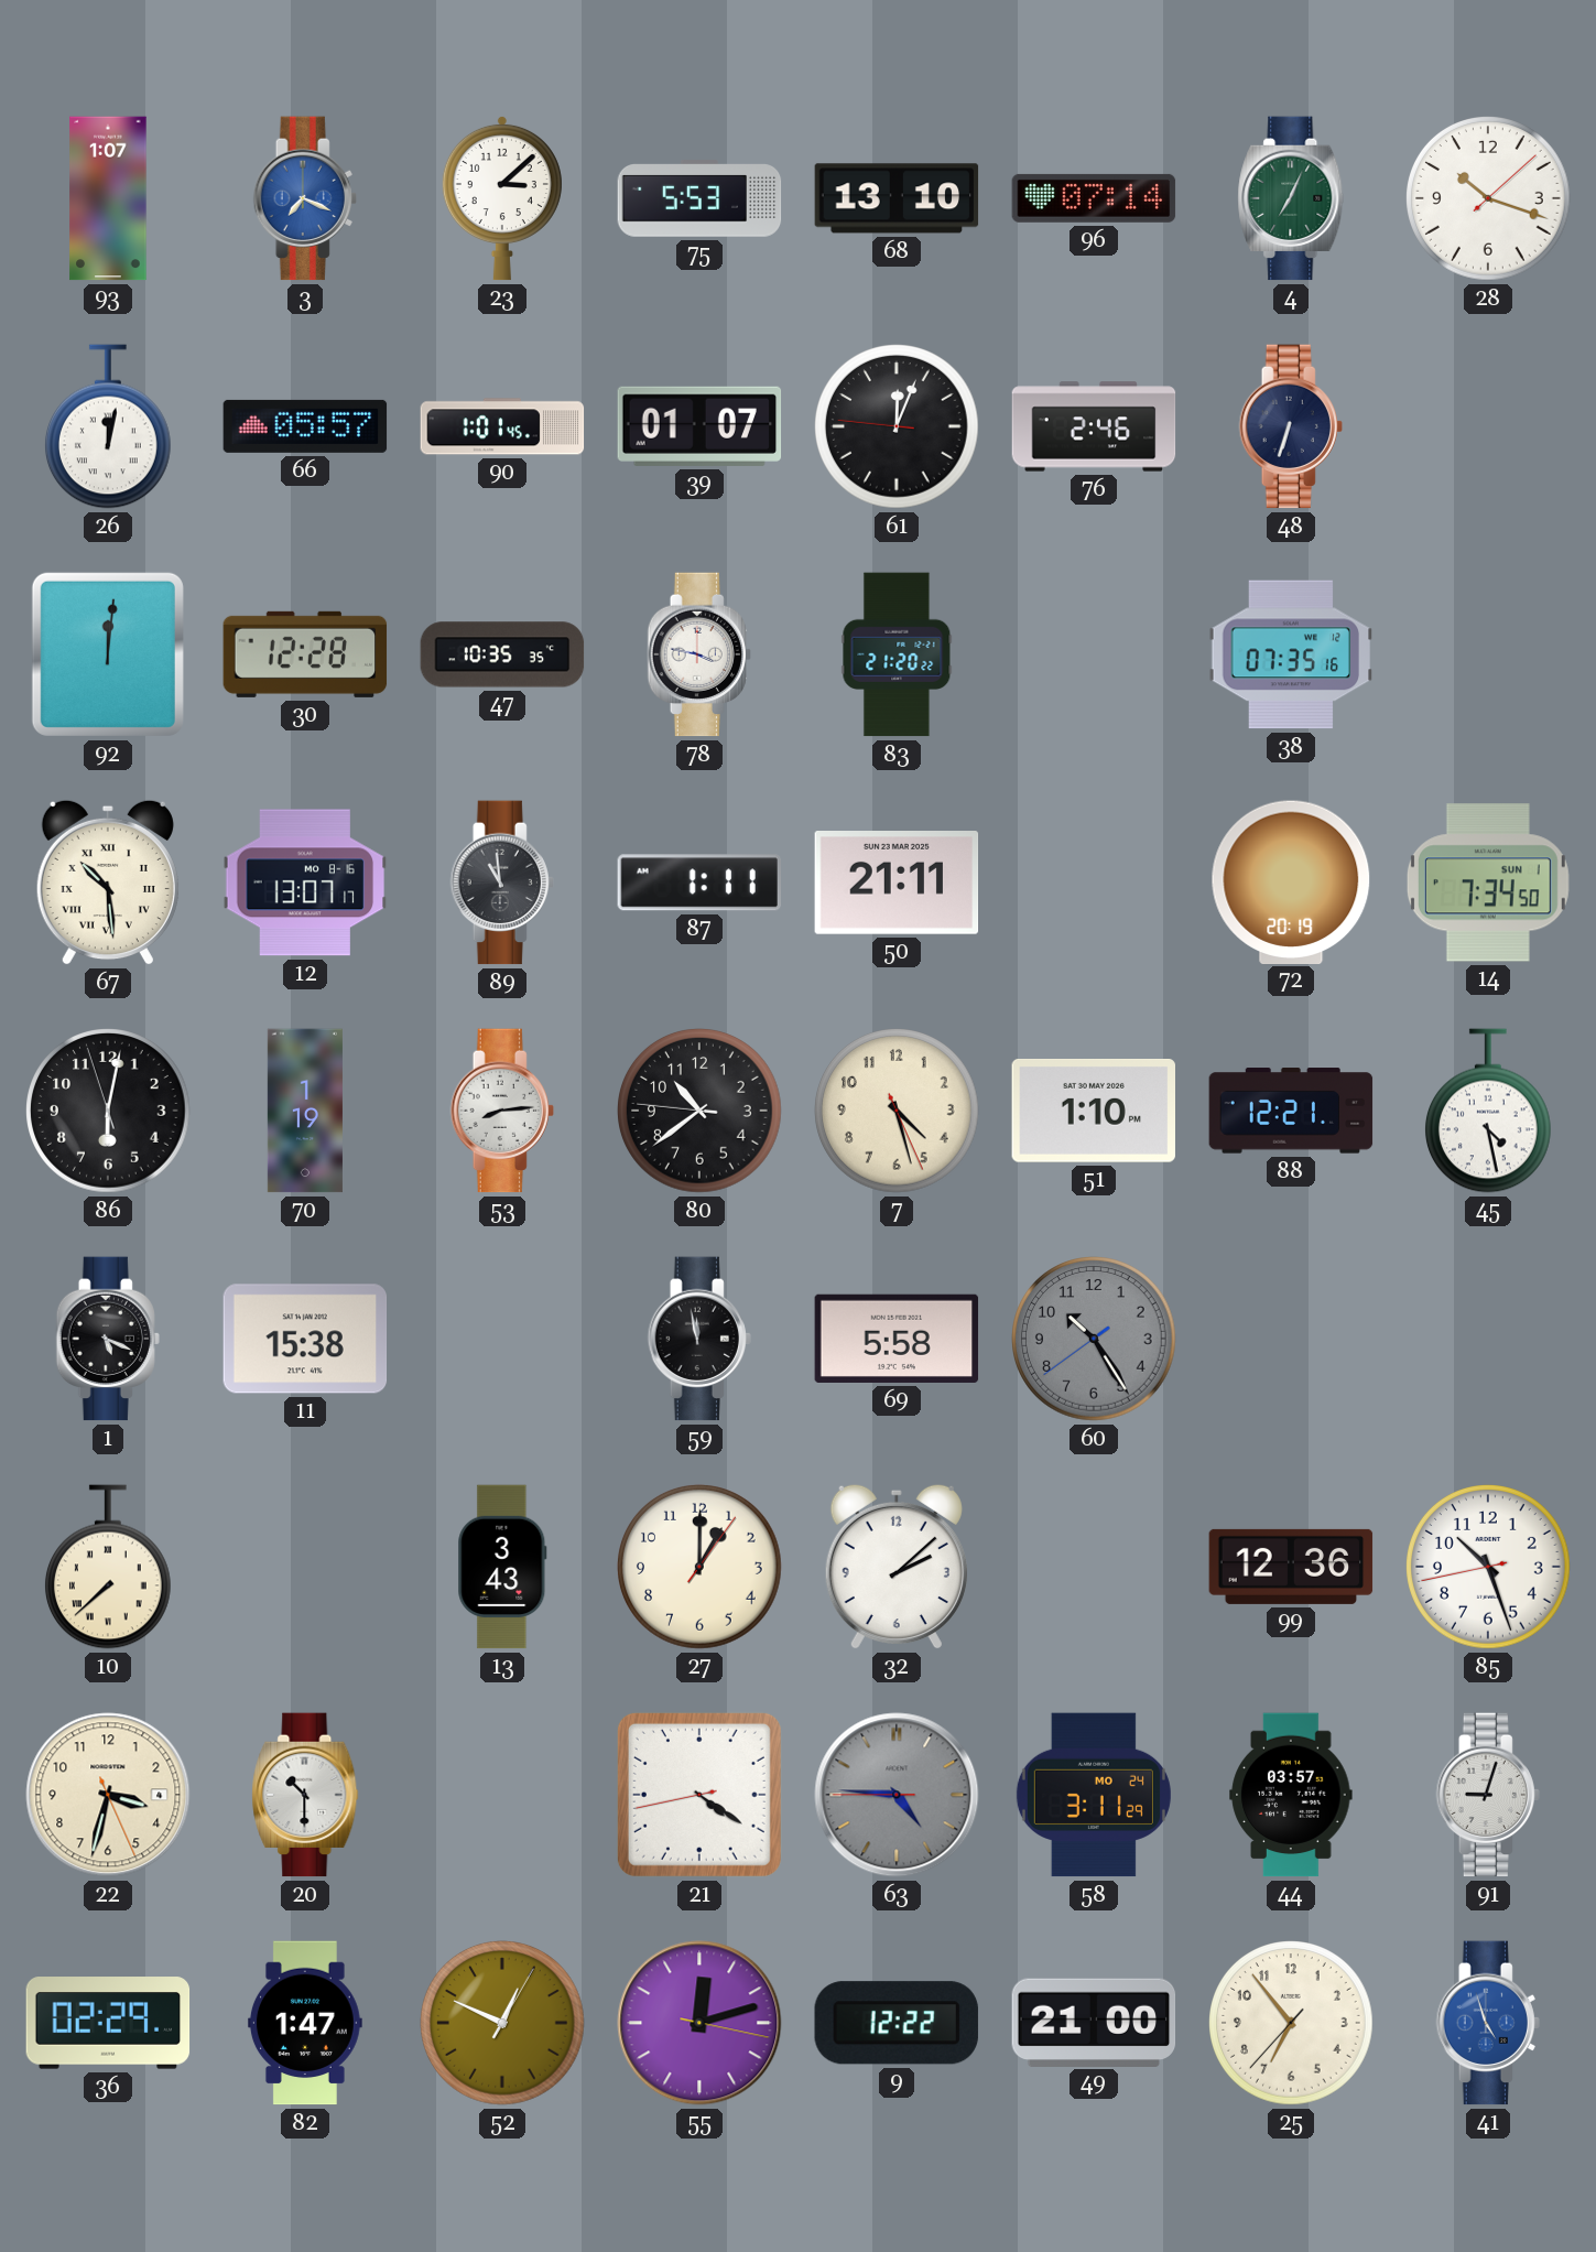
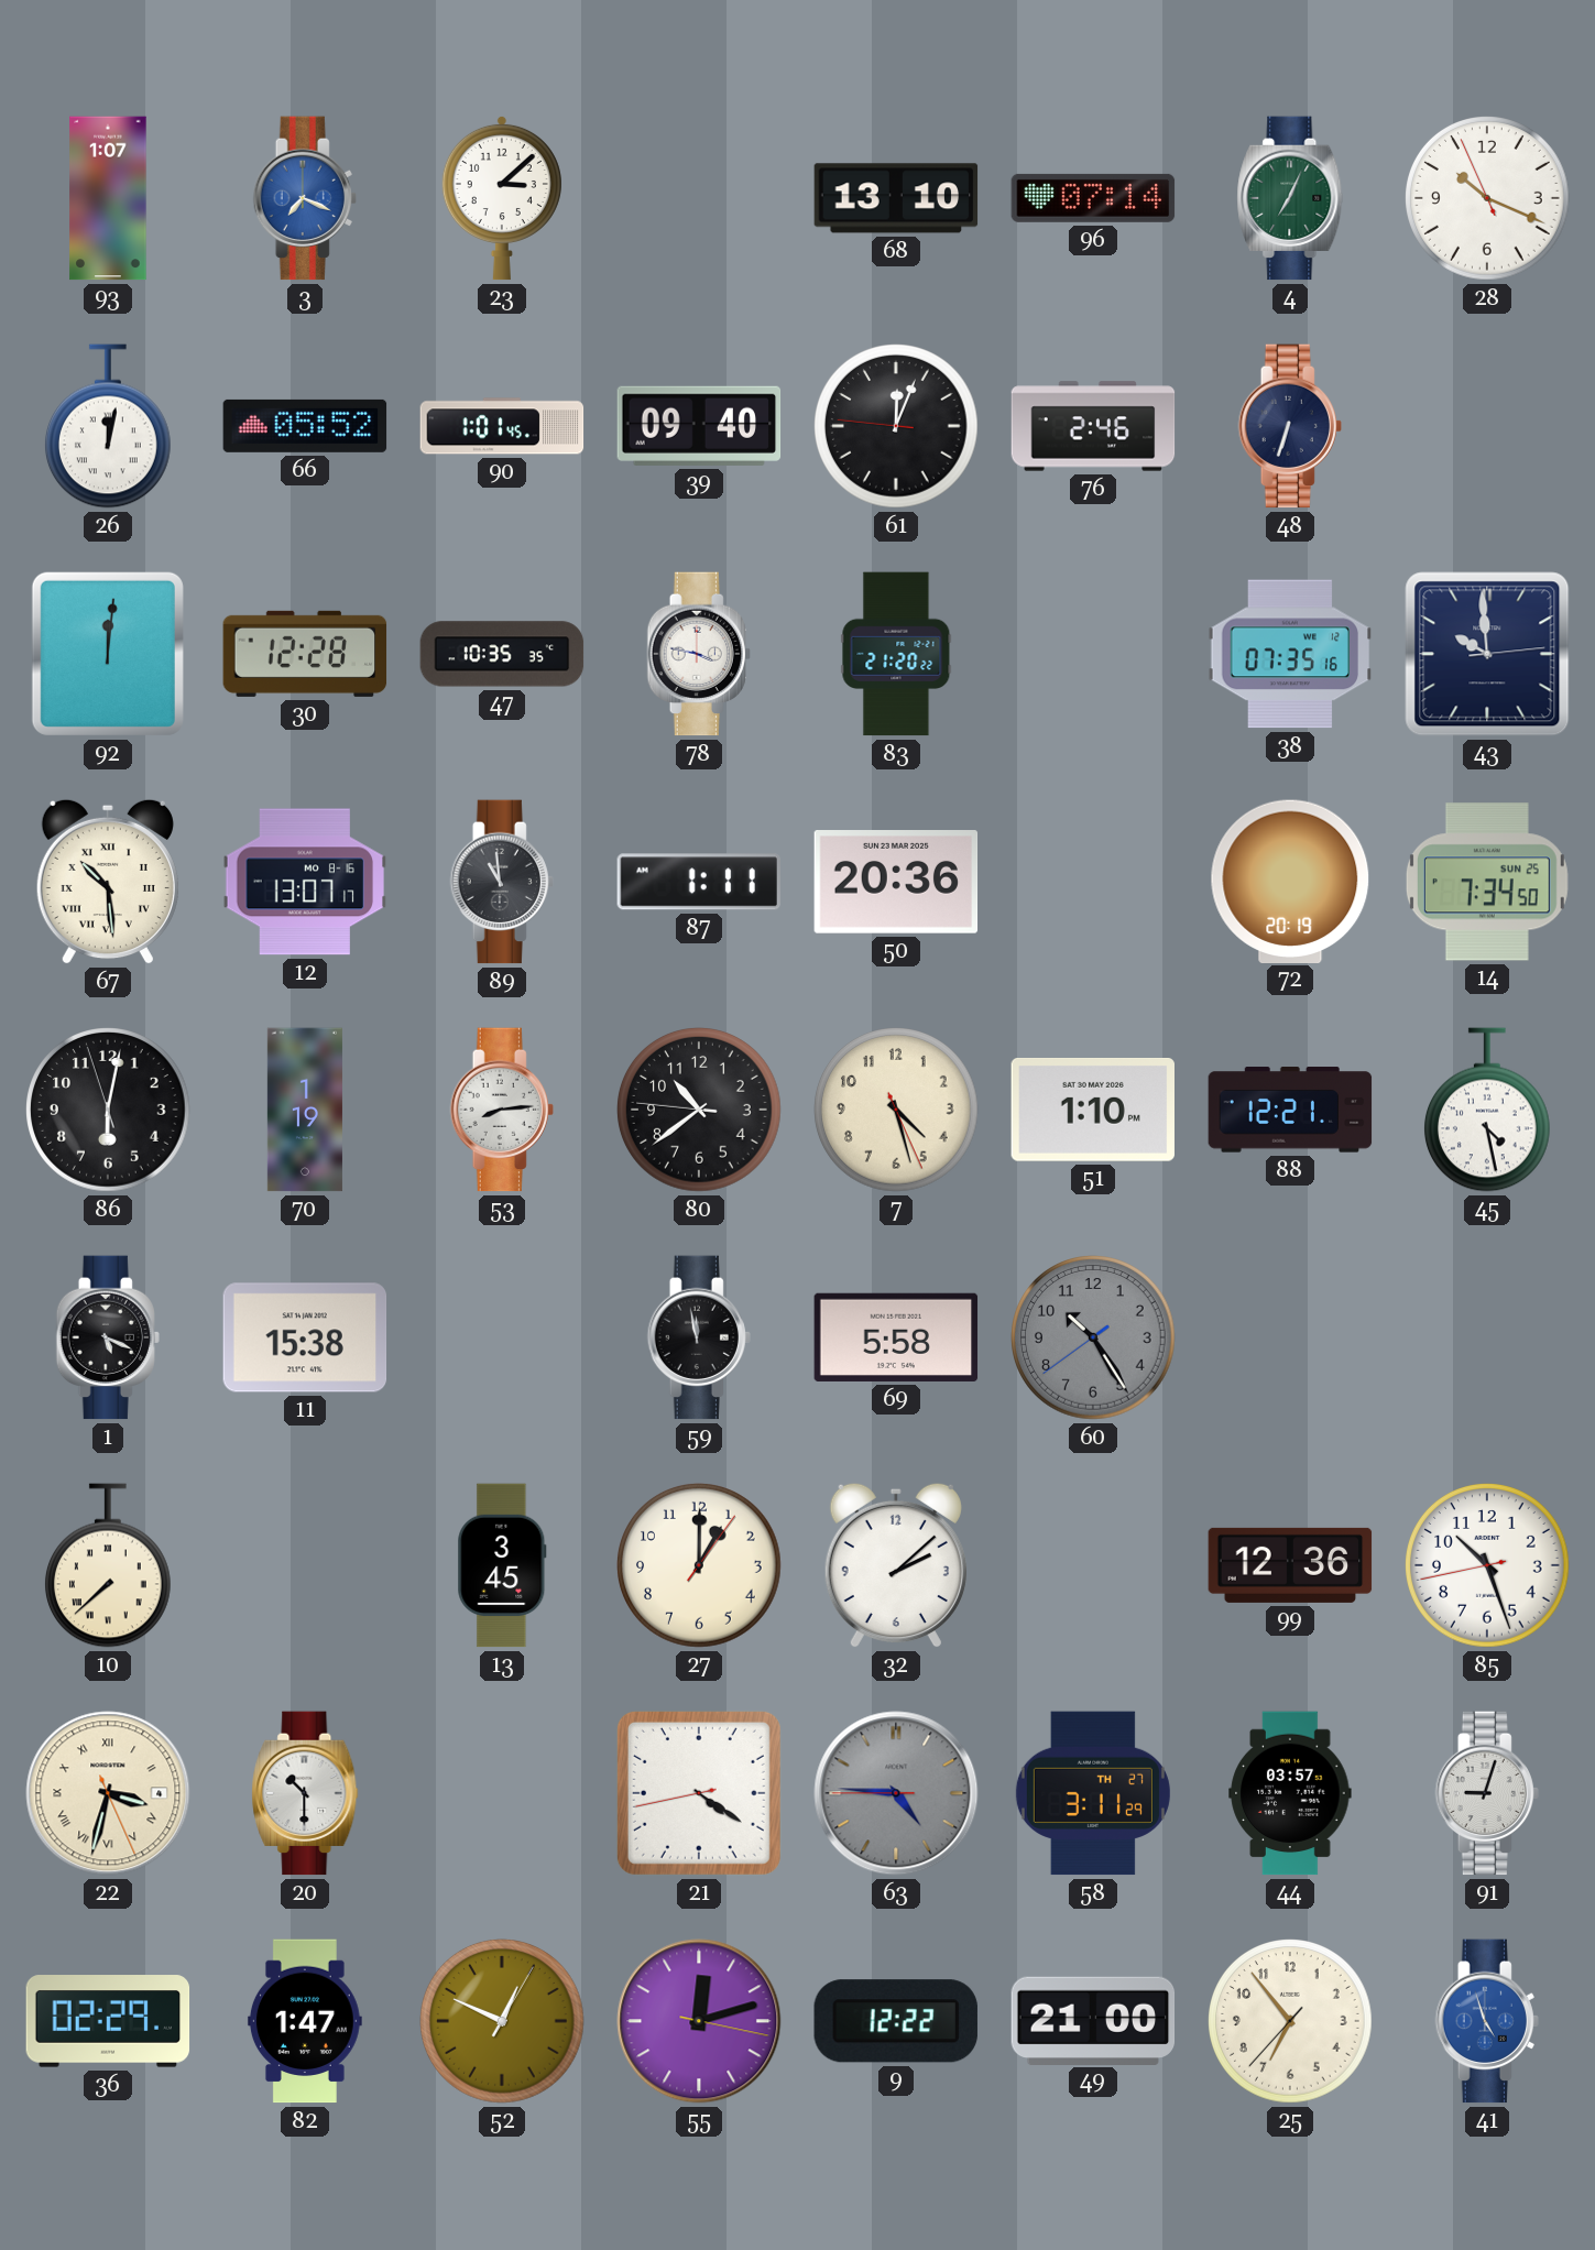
75: 5:53 -> none (699, 199)
28: 10:18:08 -> 10:18:56 (1487, 198)
66: 05:57 -> 05:52 (305, 426)
39: 01:07 -> 09:40 (699, 426)
43: none -> 9:59 (1487, 654)
50: 21:11 -> 20:36 (896, 883)
14 date: SUN 1 -> SUN 25 (1487, 882)
13: 3:43 -> 3:45 (502, 1565)
22 numerals: Arabic -> Roman (108, 1793)
58 date: MO 24 -> TH 27 (1093, 1793)
